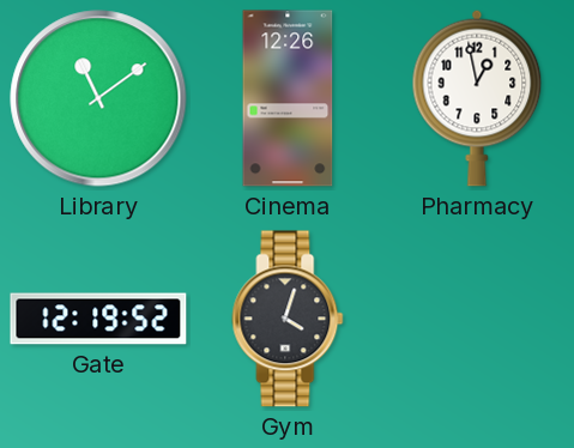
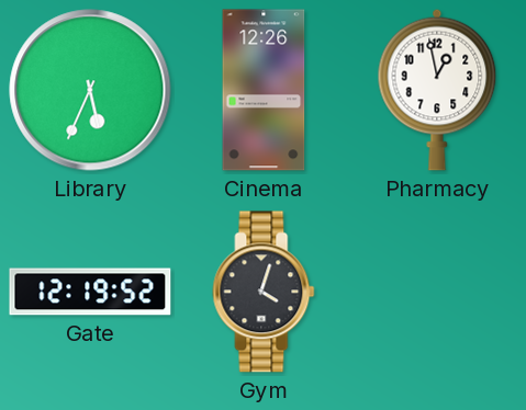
Library: 11:09 -> 5:34 (90, 90)
